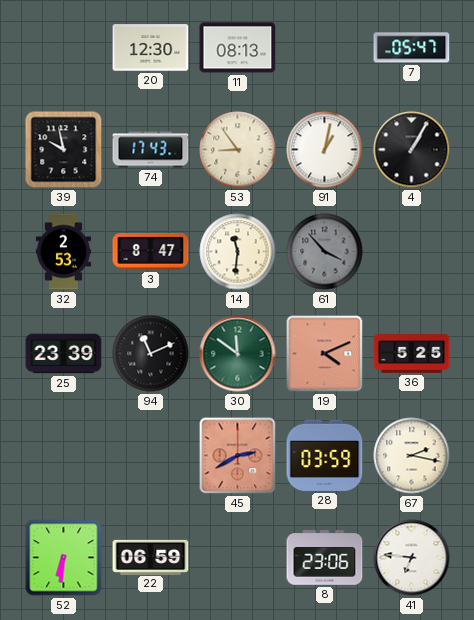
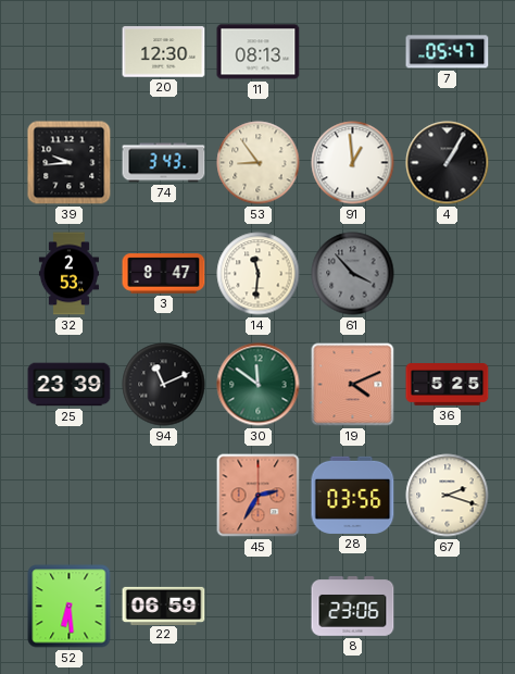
39: 9:58 -> 9:44 (70, 163)
74: 17:43 -> 3:43 (164, 163)
91: 1:02 -> 12:59 (353, 163)
45: 2:40 -> 2:35 (259, 496)
28: 03:59 -> 03:56 (353, 495)
67: 2:17 -> 2:18 (448, 496)
52: 6:31 -> 6:29 (70, 607)
41: 6:46 -> none (412, 558)
